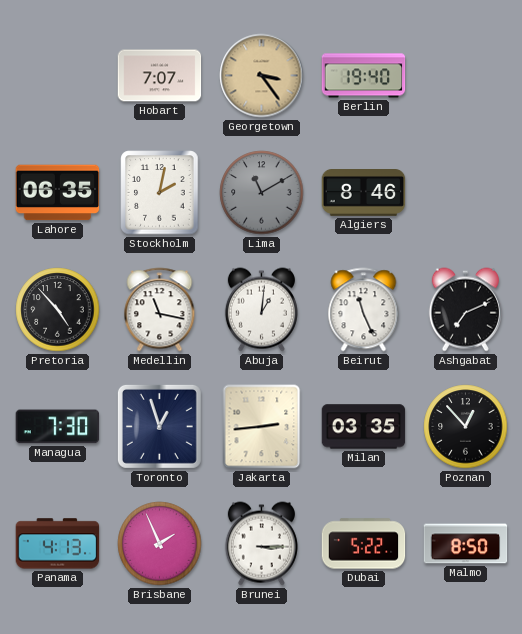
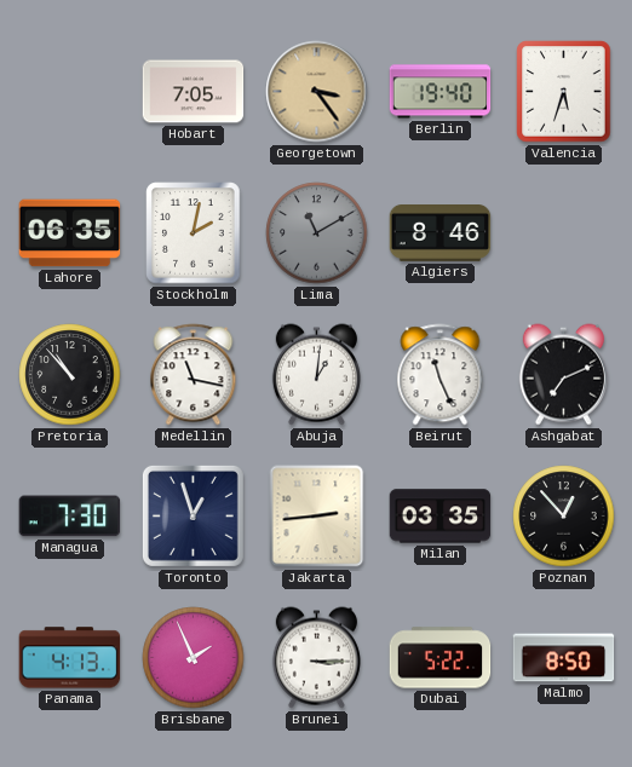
Hobart: 7:07 -> 7:05 (194, 92)
Valencia: none -> 5:33 (564, 92)
Pretoria: 4:53 -> 10:53 (70, 375)
